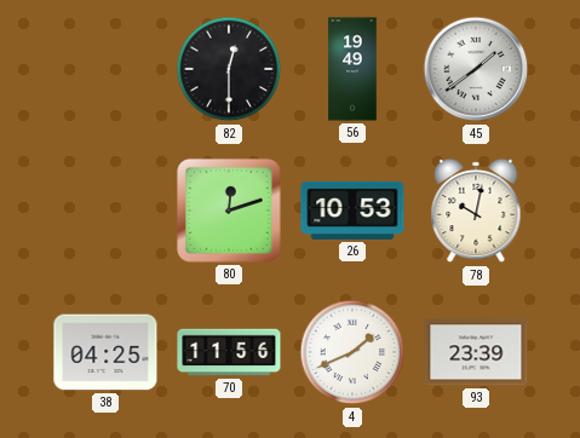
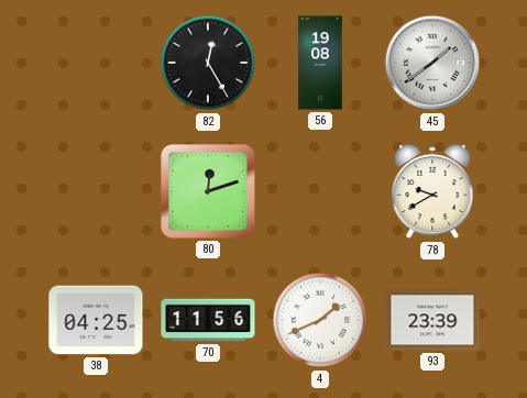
82: 12:30 -> 12:25 (208, 63)
56: 19:49 -> 19:08 (320, 63)
26: 10:53 -> none (352, 211)
78: 10:02 -> 9:40 (432, 191)
